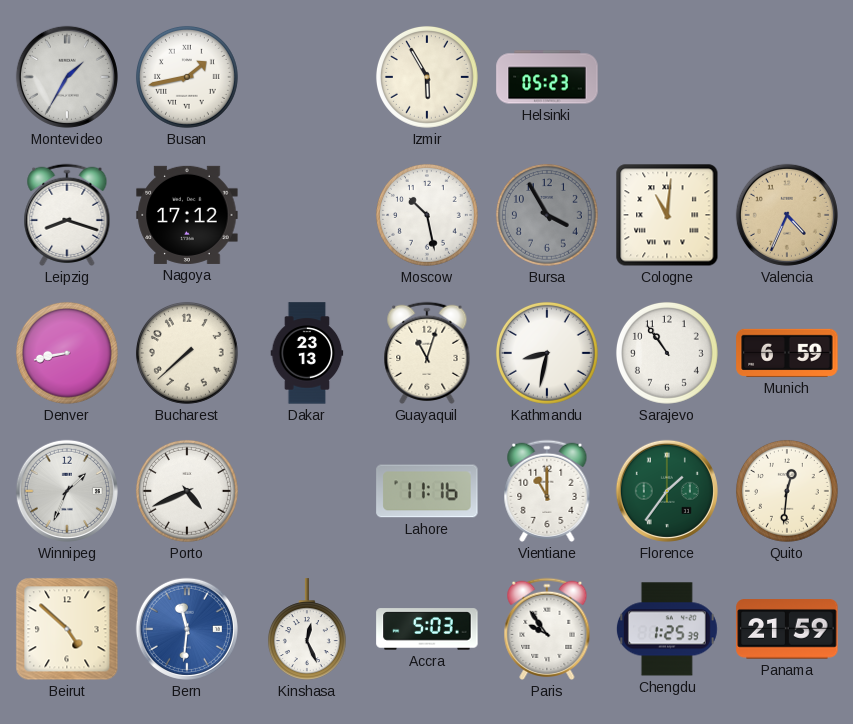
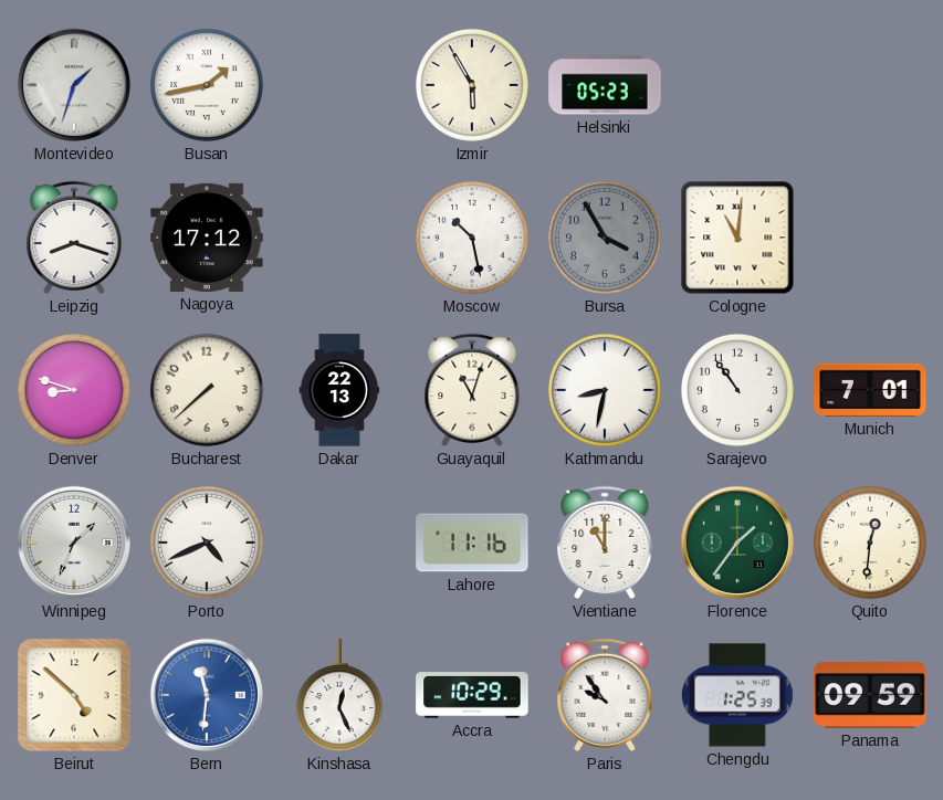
Montevideo: 1:35 -> 1:33 (74, 85)
Valencia: 4:34 -> none (787, 215)
Denver: 8:43 -> 8:48 (74, 390)
Dakar: 23:13 -> 22:13 (339, 390)
Munich: 6:59 -> 7:01 (870, 390)
Accra: 5:03 -> 10:29 (472, 695)
Panama: 21:59 -> 09:59 (870, 695)
